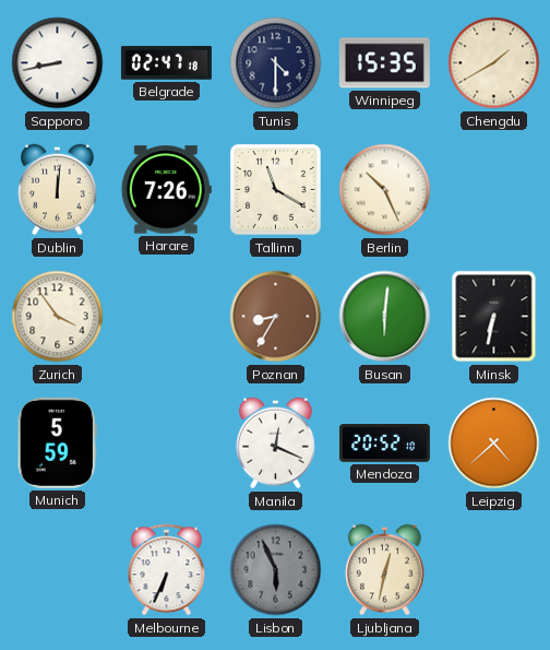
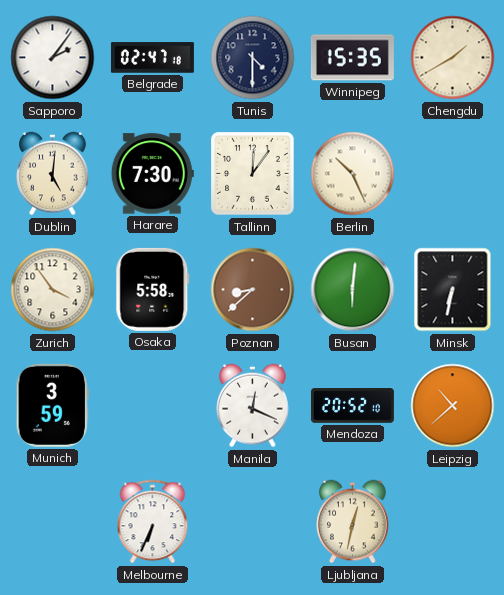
Sapporo: 8:43 -> 2:06 (53, 58)
Dublin: 12:01 -> 5:01 (53, 174)
Harare: 7:26 -> 7:30 (152, 174)
Tallinn: 11:20 -> 12:06 (253, 174)
Osaka: none -> 5:58 (153, 289)
Poznan: 8:35 -> 8:38 (253, 290)
Munich: 5:59 -> 3:59 (52, 405)
Leipzig: 4:38 -> 10:38 (453, 406)
Lisbon: 5:56 -> none (276, 570)
